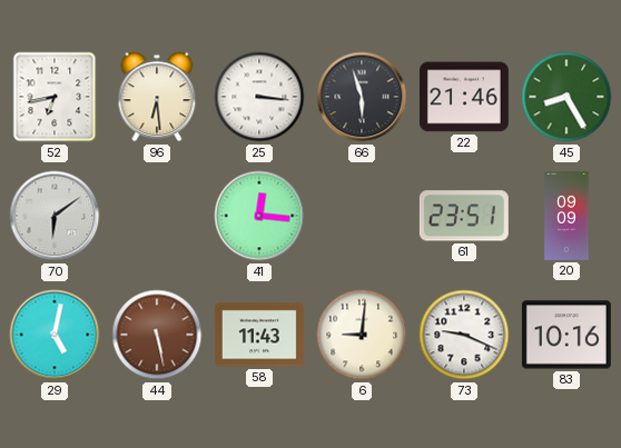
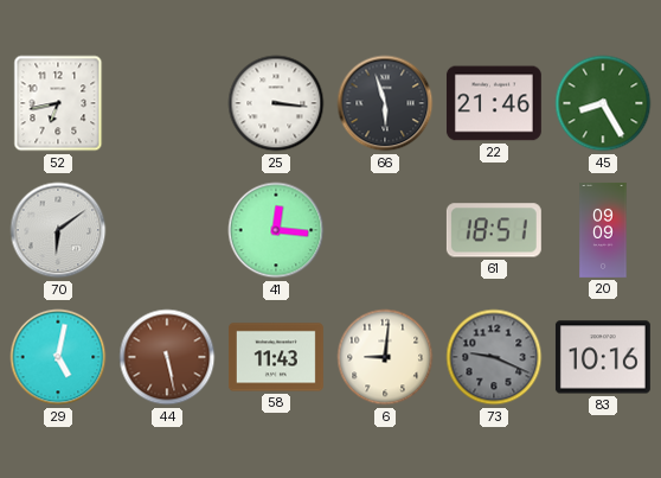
96: 6:29 -> none (157, 97)
61: 23:51 -> 18:51 (494, 230)
73 dial: white -> grey (494, 357)
